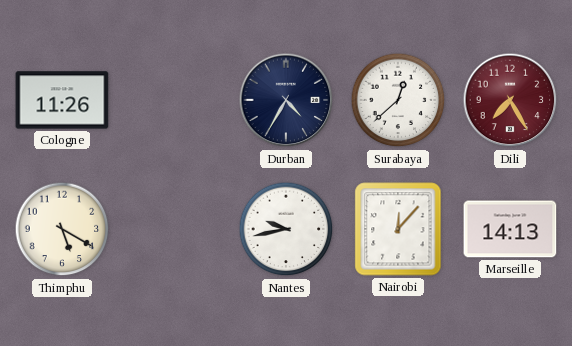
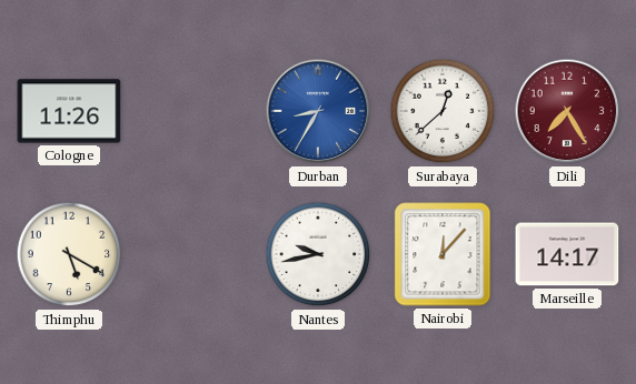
Durban: 4:35 -> 8:35 (318, 111)
Durban dial: navy -> blue (318, 111)
Marseille: 14:13 -> 14:17 (567, 254)
